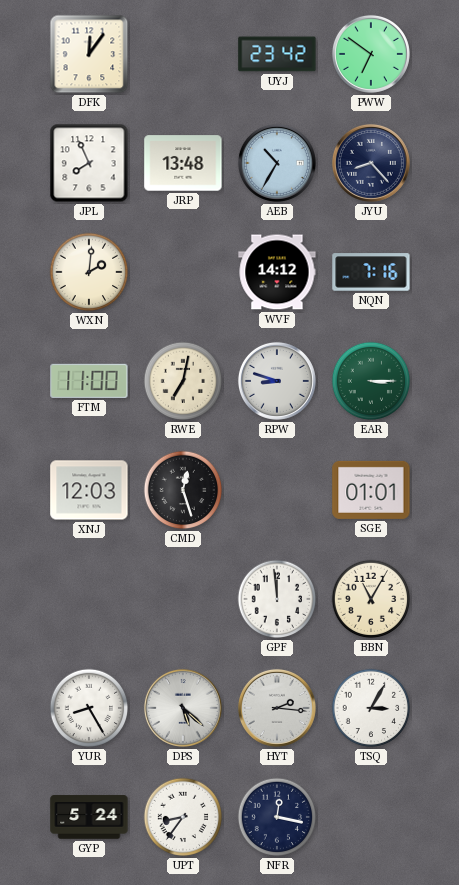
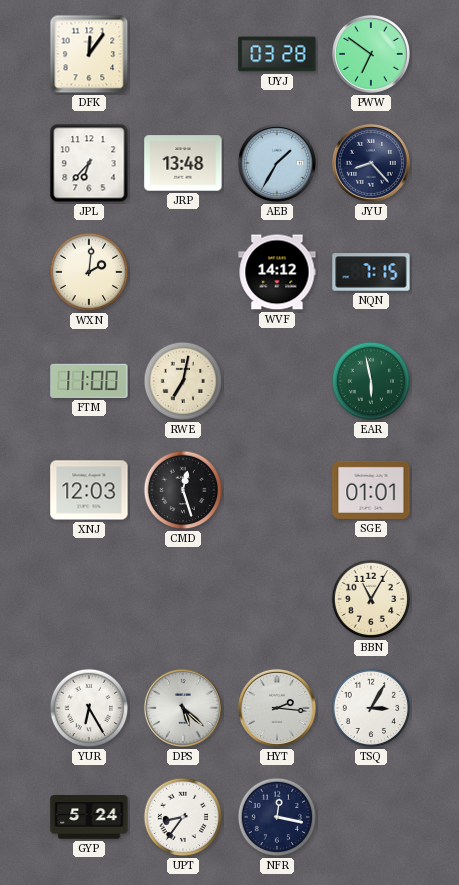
UYJ: 23:42 -> 03:28 (277, 54)
JPL: 7:56 -> 6:37 (89, 163)
AEB: 10:35 -> 1:35 (277, 163)
NQN: 7:16 -> 7:15 (371, 272)
RPW: 8:48 -> none (277, 381)
EAR: 3:15 -> 5:58 (371, 381)
GPF: 11:59 -> none (277, 599)
YUR: 8:25 -> 6:25 (89, 708)
